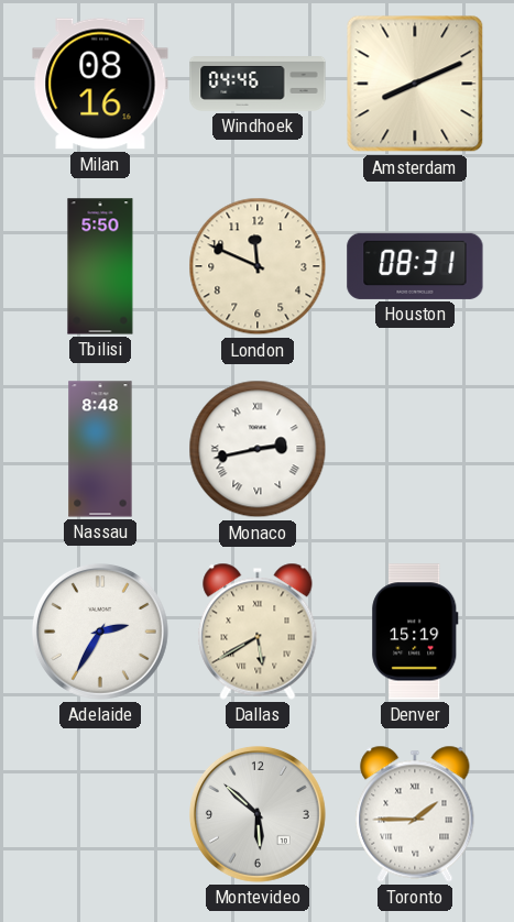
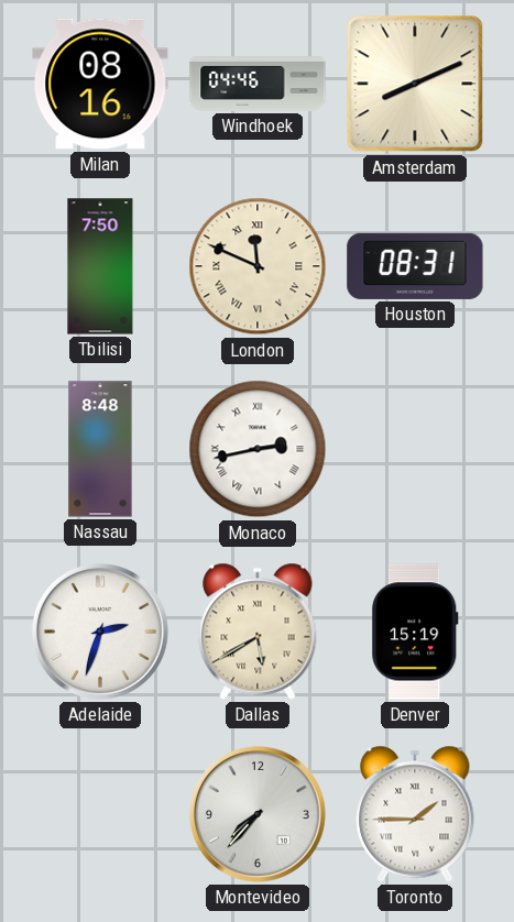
Tbilisi: 5:50 -> 7:50 (100, 266)
London numerals: Arabic -> Roman (258, 266)
Adelaide: 2:35 -> 2:33 (100, 632)
Montevideo: 5:52 -> 7:37 (258, 814)
